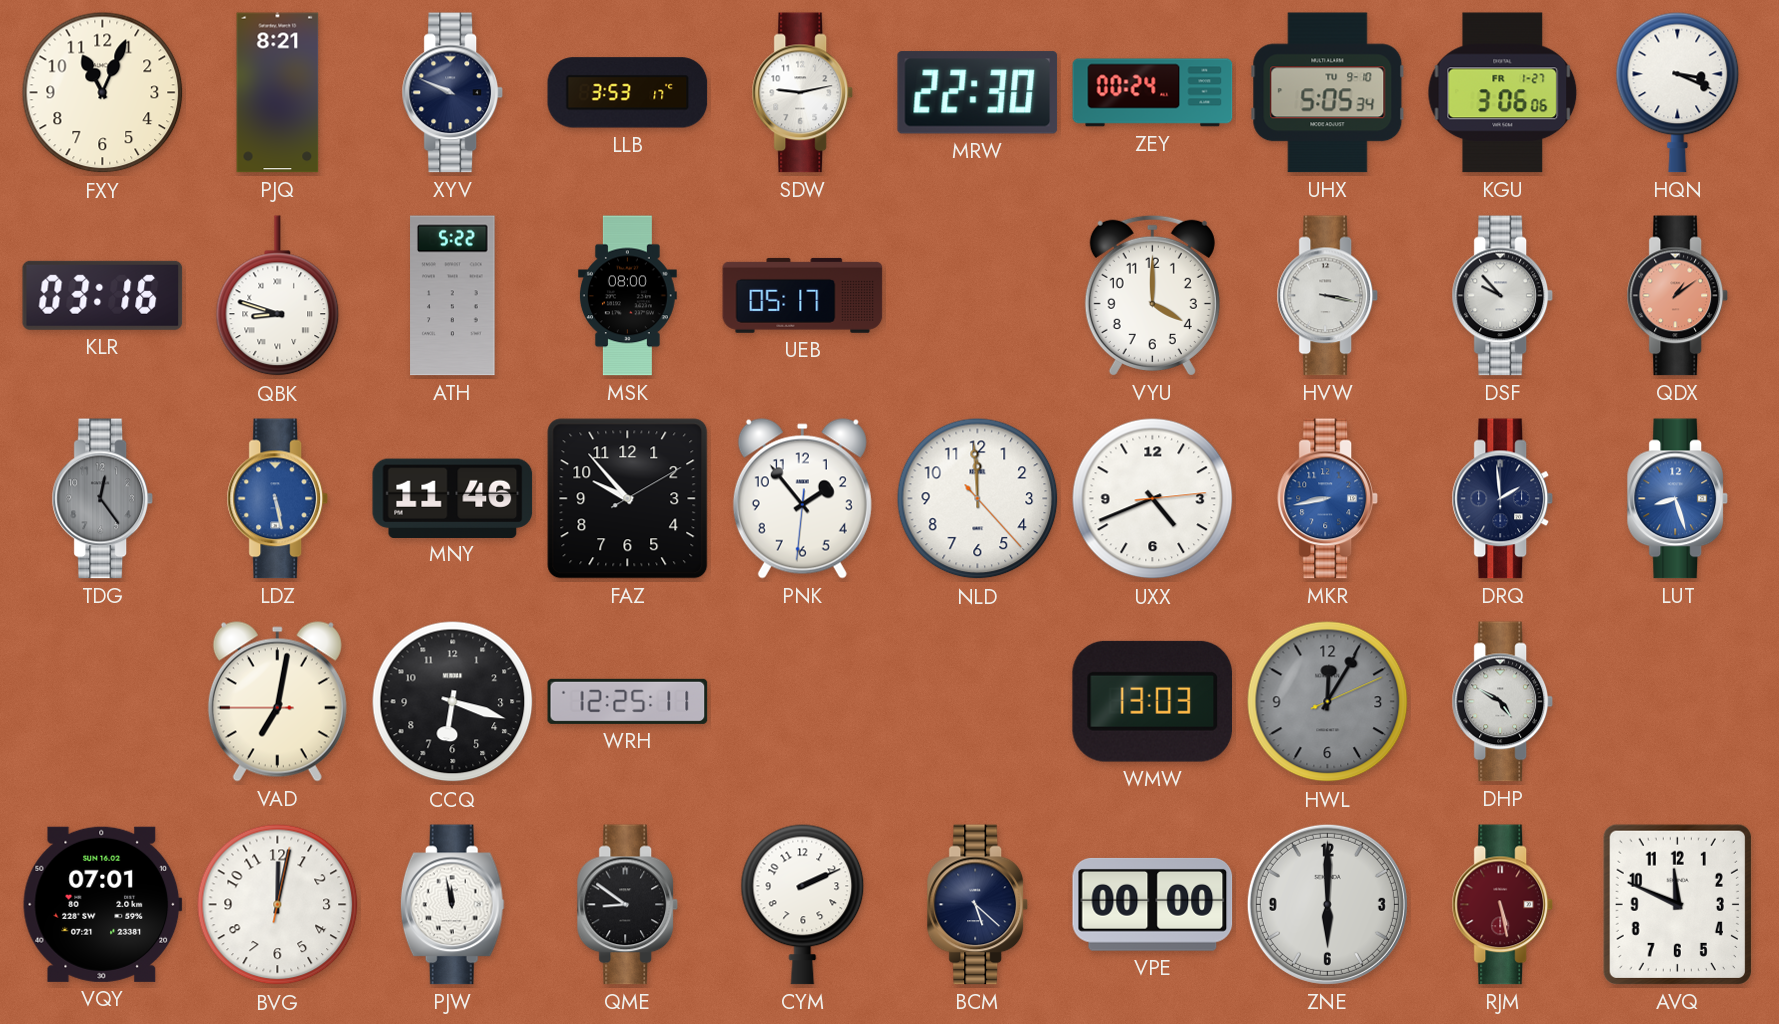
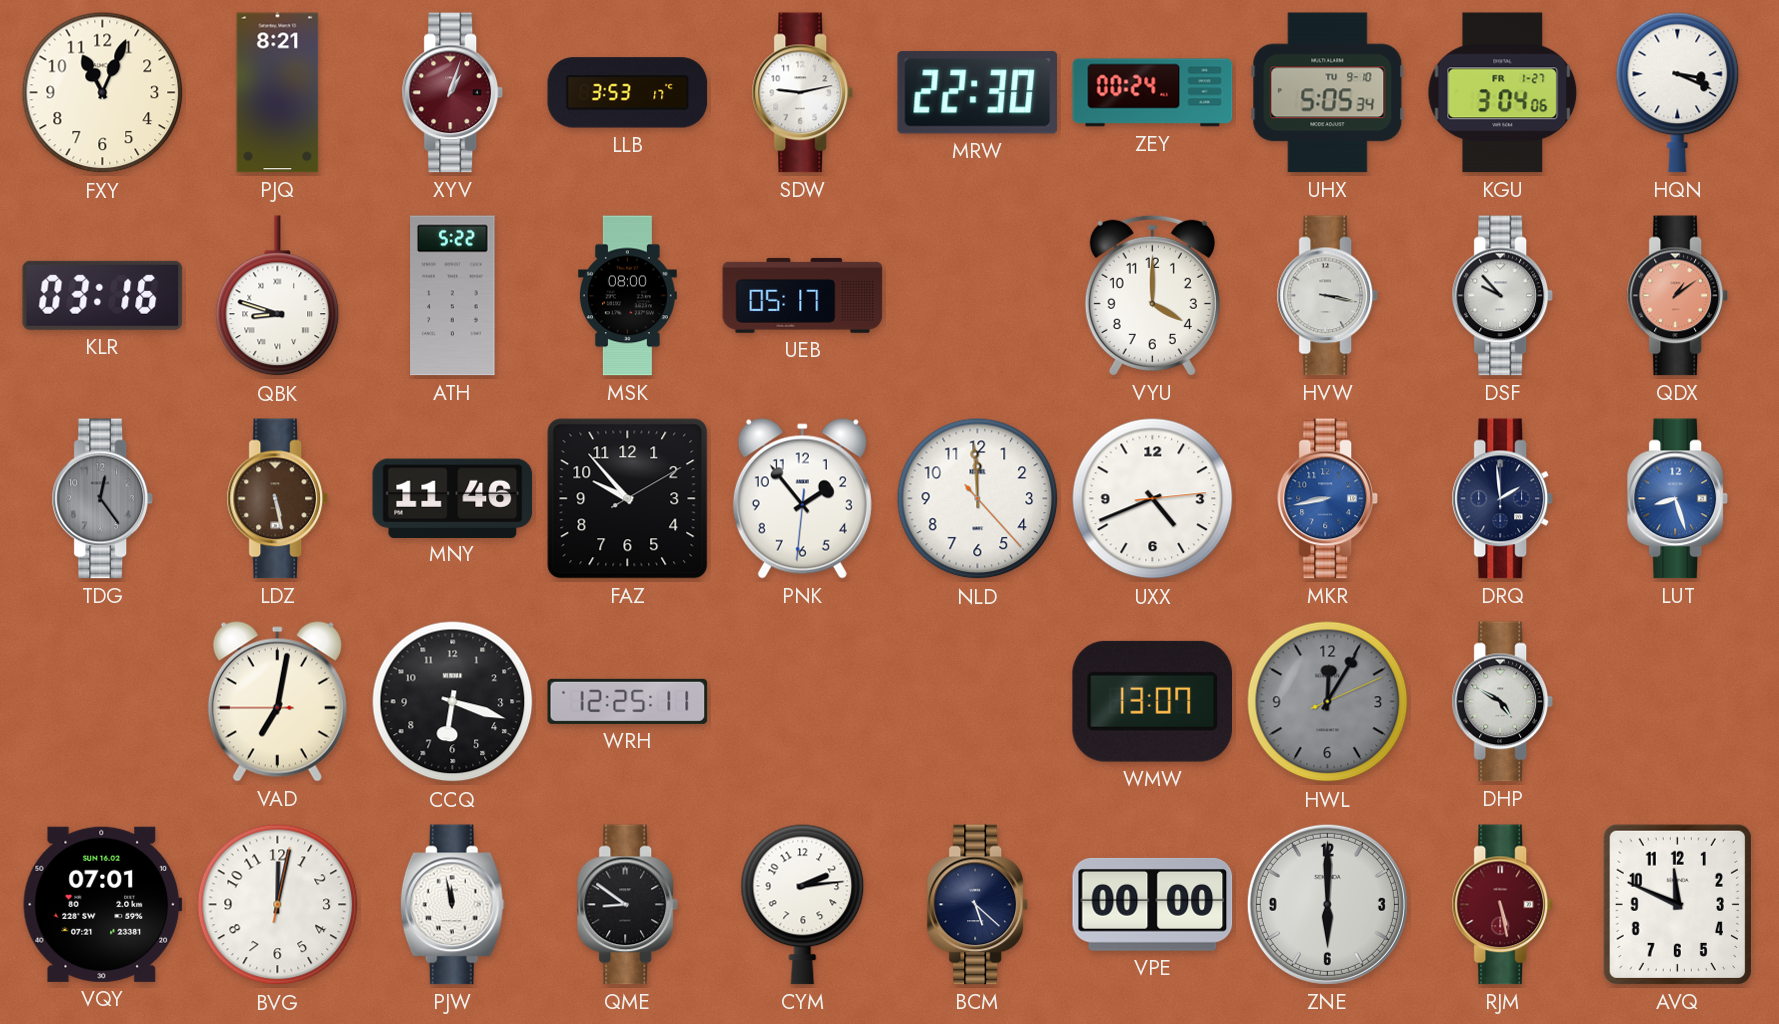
XYV: 9:49 -> 1:03 (453, 93)
XYV dial: navy -> burgundy (453, 93)
KGU: 3:06 -> 3:04 (1503, 93)
LDZ dial: blue -> brown (278, 499)
WMW: 13:03 -> 13:07 (1152, 701)
CYM: 2:11 -> 2:14 (803, 904)
